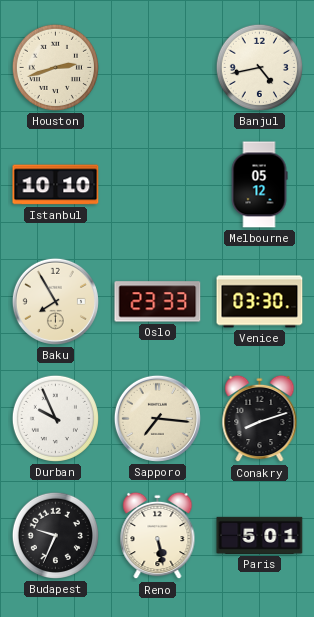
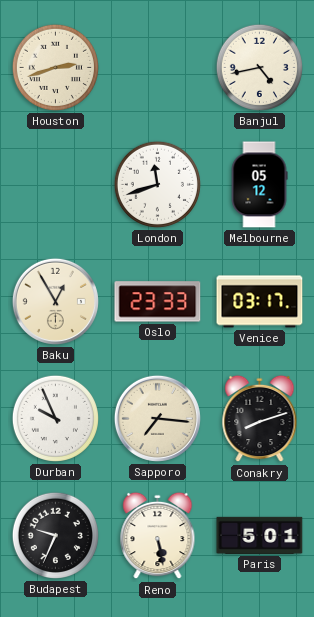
Istanbul: 10:10 -> none (56, 185)
London: none -> 11:42 (157, 184)
Baku: 7:55 -> 12:55 (55, 301)
Venice: 03:30 -> 03:17 (260, 302)
